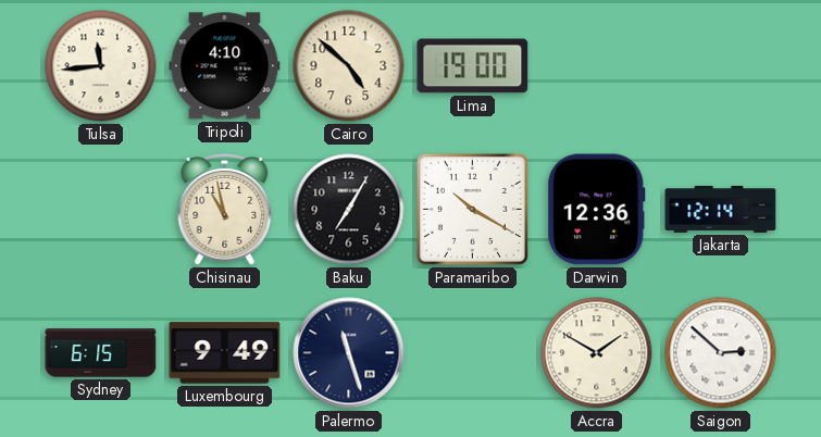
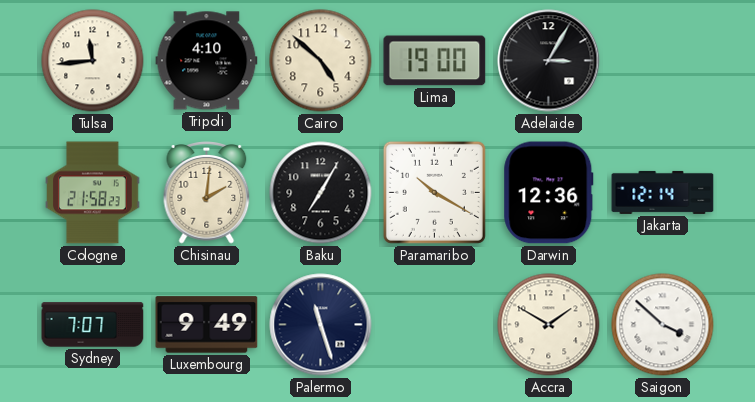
Adelaide: none -> 3:05 (549, 61)
Cologne: none -> 21:58 (93, 193)
Chisinau: 10:58 -> 2:01 (207, 193)
Sydney: 6:15 -> 7:07 (93, 325)
Saigon: 2:52 -> 3:52 (663, 325)
